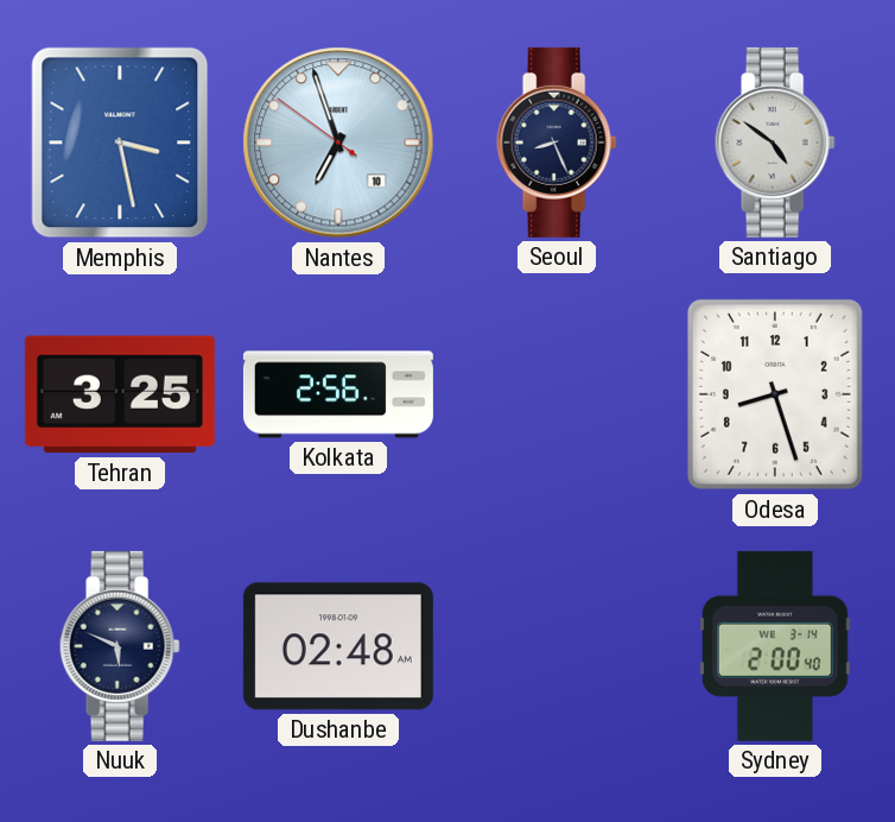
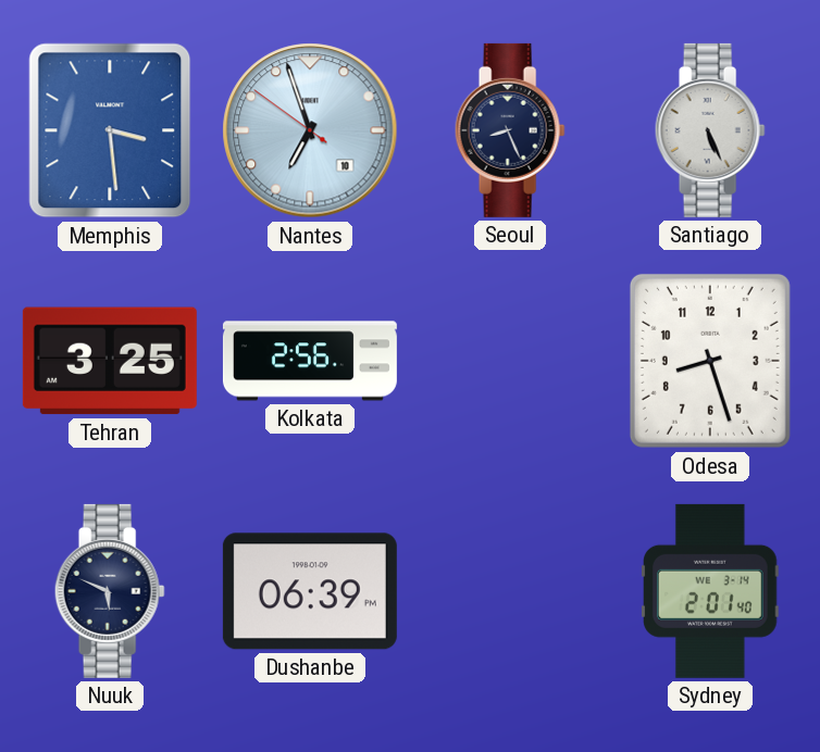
Memphis: 3:28 -> 3:29 (110, 130)
Santiago: 4:51 -> 5:26 (710, 130)
Dushanbe: 02:48 -> 06:39 (310, 591)
Sydney: 2:00 -> 2:01 (711, 591)
